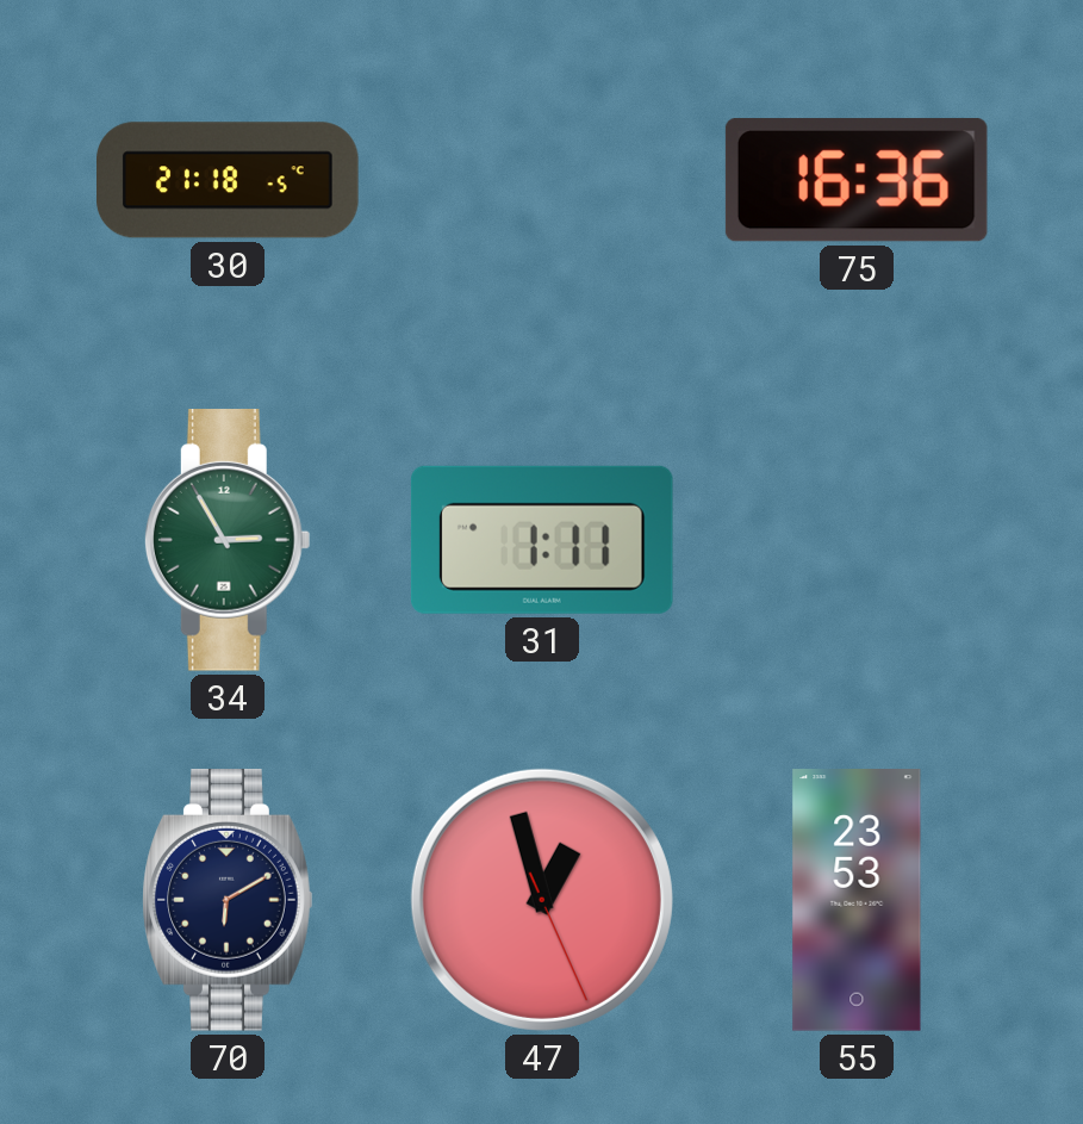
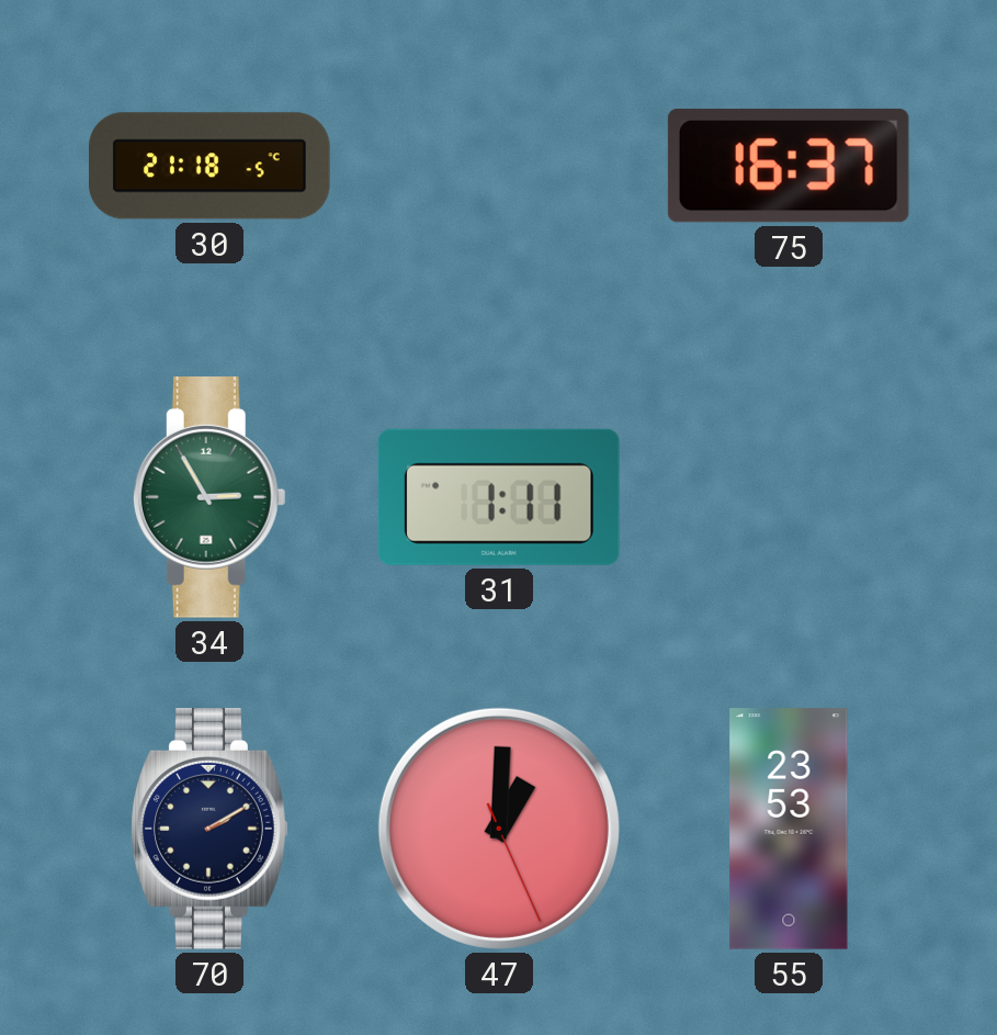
75: 16:36 -> 16:37 (789, 166)
70: 6:10 -> 2:10 (209, 830)
47: 12:57 -> 1:00 (499, 829)
